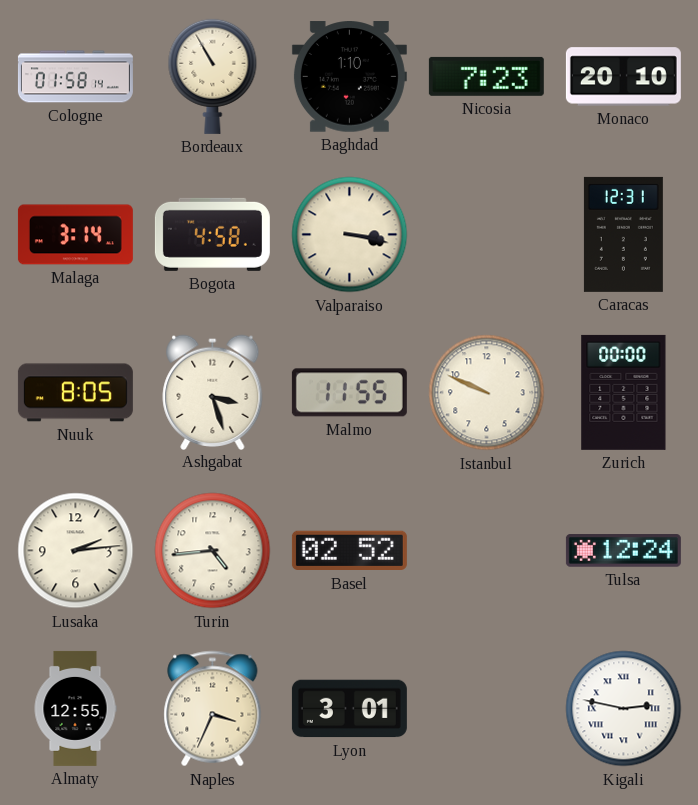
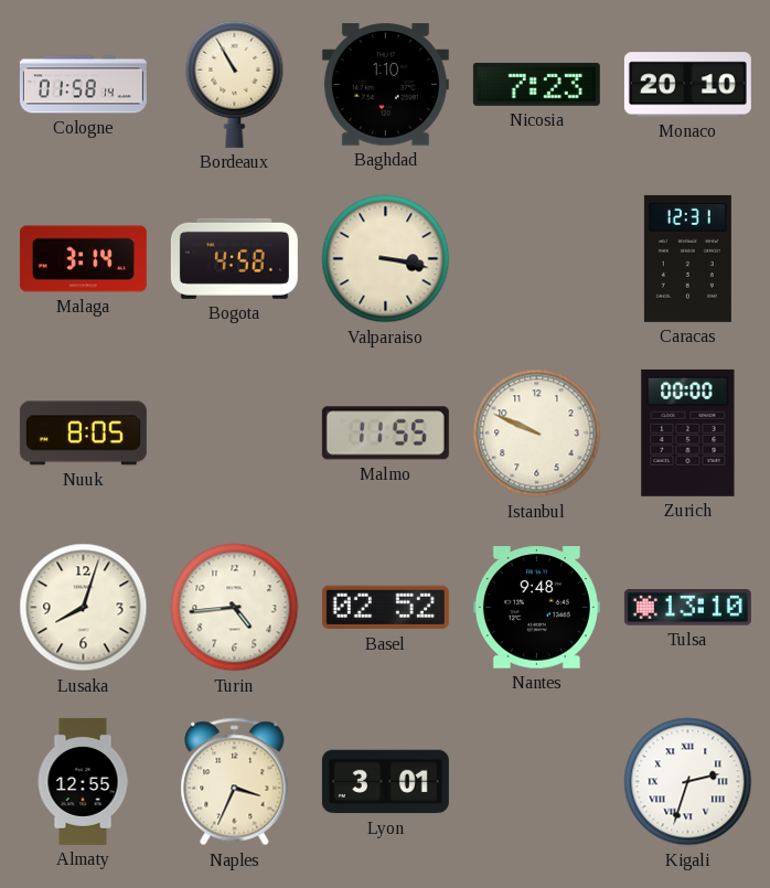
Ashgabat: 3:27 -> none (213, 392)
Lusaka: 2:14 -> 8:03 (84, 608)
Nantes: none -> 9:48 (536, 608)
Tulsa: 12:24 -> 13:10 (687, 608)
Kigali: 2:47 -> 2:33 (688, 782)
